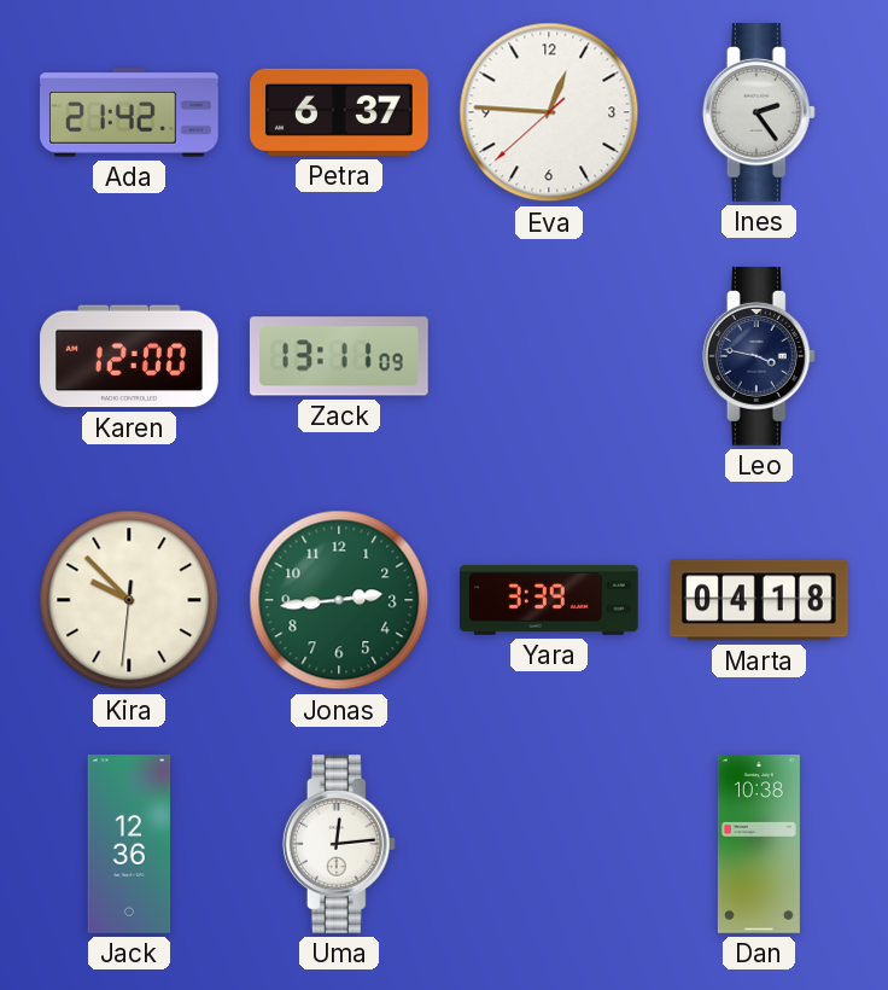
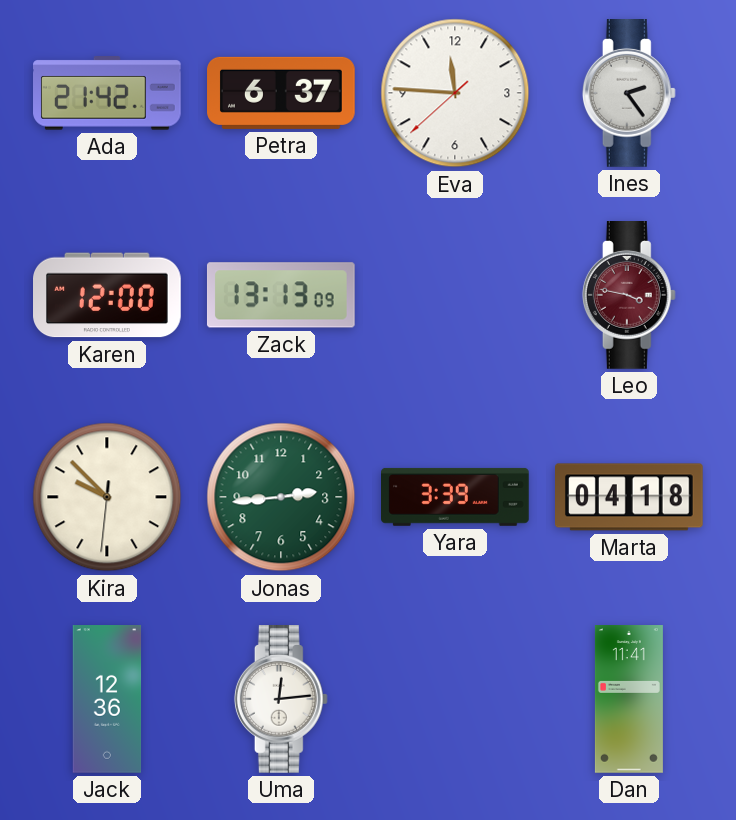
Eva: 12:45 -> 11:45 (455, 93)
Zack: 13:11 -> 13:13 (281, 295)
Leo dial: navy -> burgundy (629, 296)
Dan: 10:38 -> 11:41 (629, 699)
